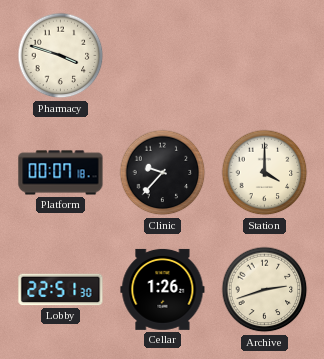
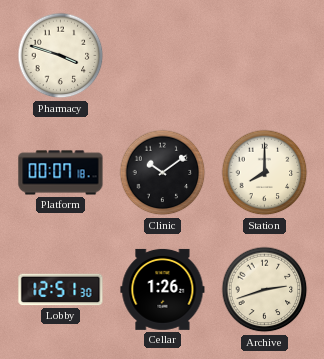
Clinic: 9:37 -> 10:09 (163, 173)
Station: 4:00 -> 8:00 (265, 173)
Lobby: 22:51 -> 12:51 (61, 290)
